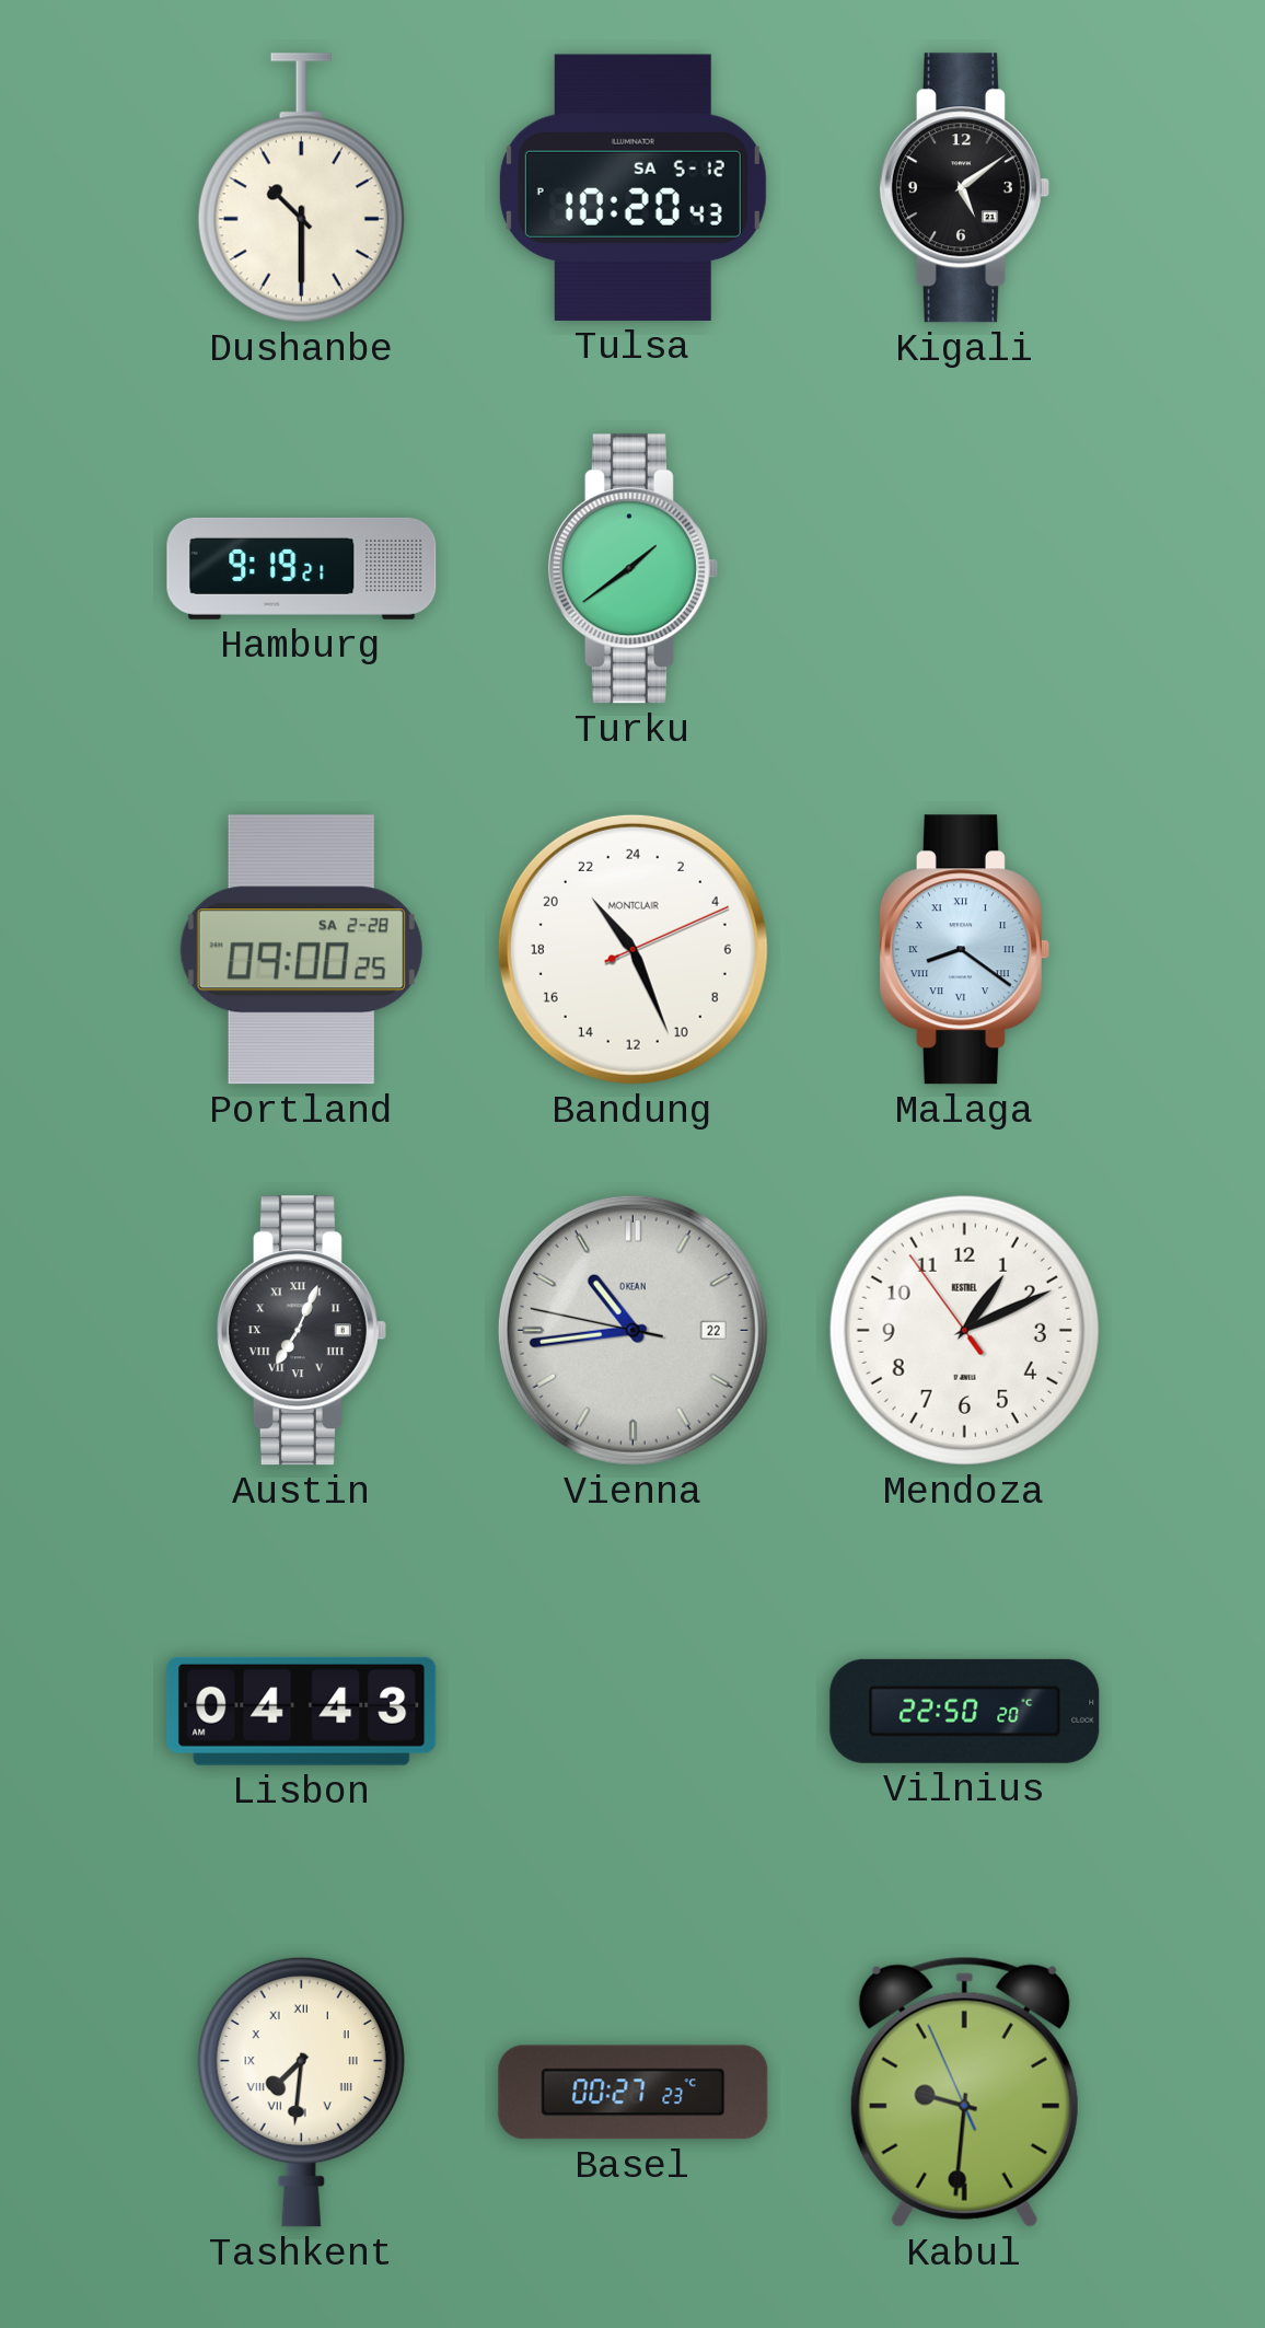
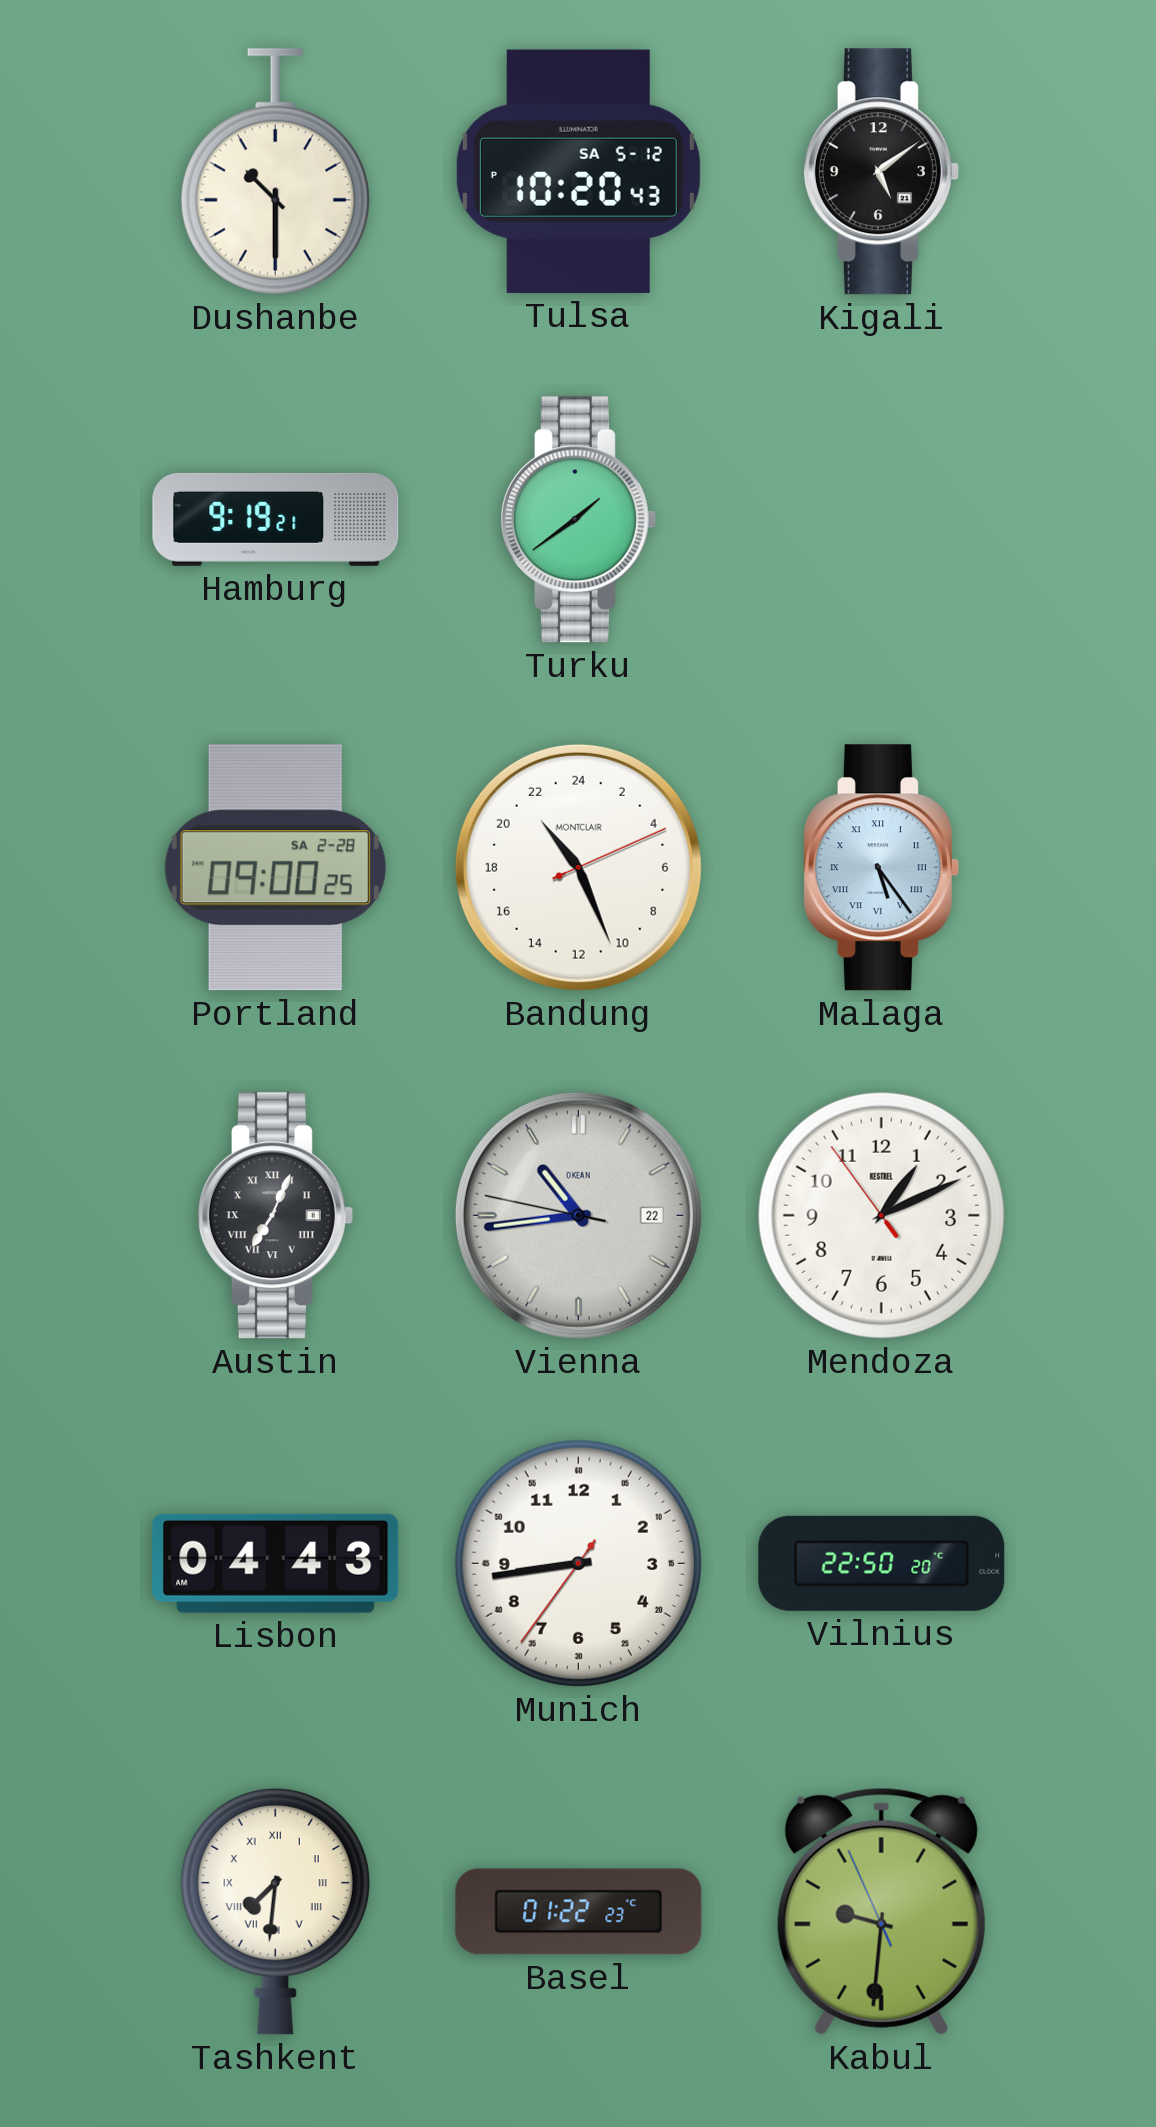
Malaga: 8:21 -> 5:24 (881, 868)
Munich: none -> 8:43 (578, 1563)
Basel: 00:27 -> 01:22 (579, 1912)
